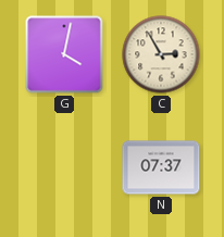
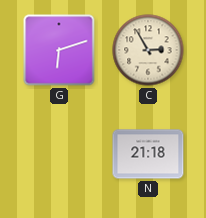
G: 4:02 -> 6:12 (59, 50)
N: 07:37 -> 21:18 (148, 154)
